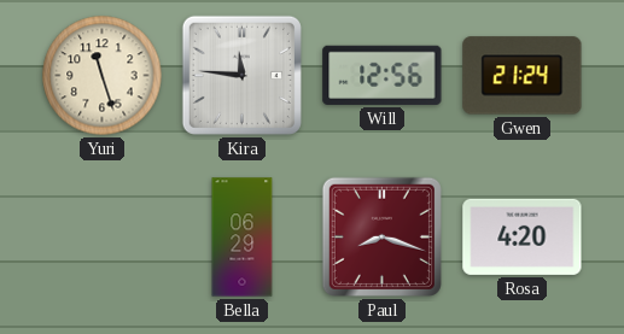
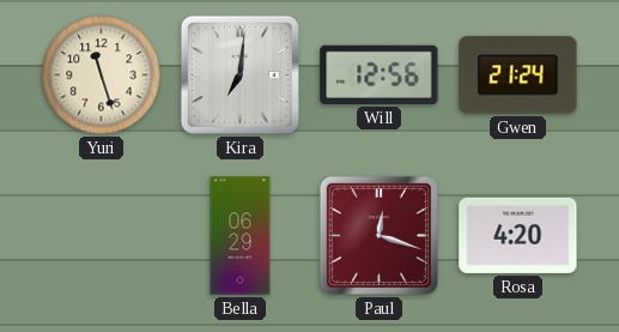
Kira: 11:46 -> 7:01 (239, 74)
Paul: 8:18 -> 12:18 (378, 235)
